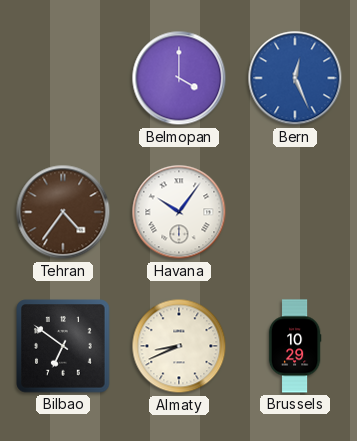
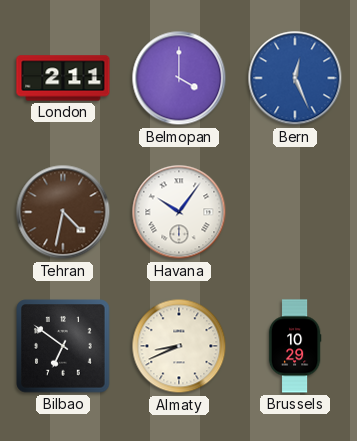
London: none -> 2:11 (63, 78)
Tehran: 4:36 -> 4:32 (63, 212)
